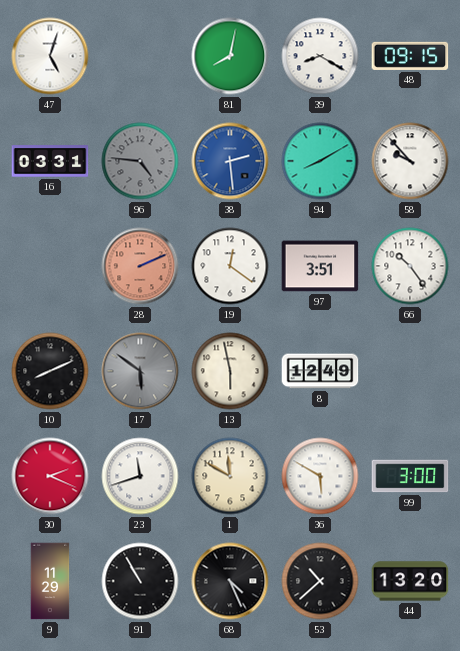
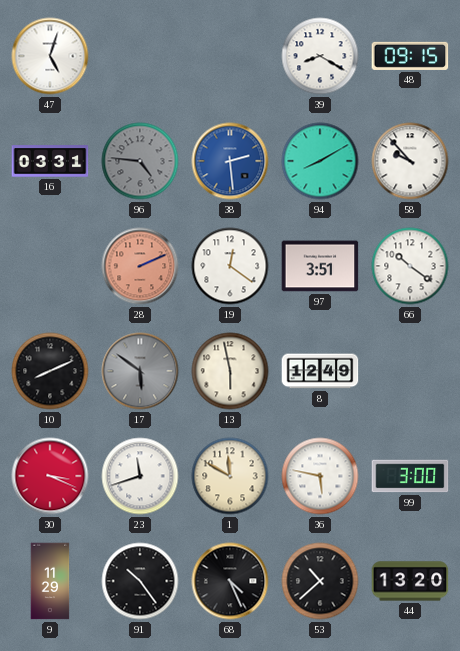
81: 8:02 -> none (230, 56)
66: 10:24 -> 10:21 (410, 266)
30: 2:19 -> 3:19 (50, 476)
36: 5:50 -> 5:47 (320, 476)
91: 10:55 -> 10:24 (140, 581)
